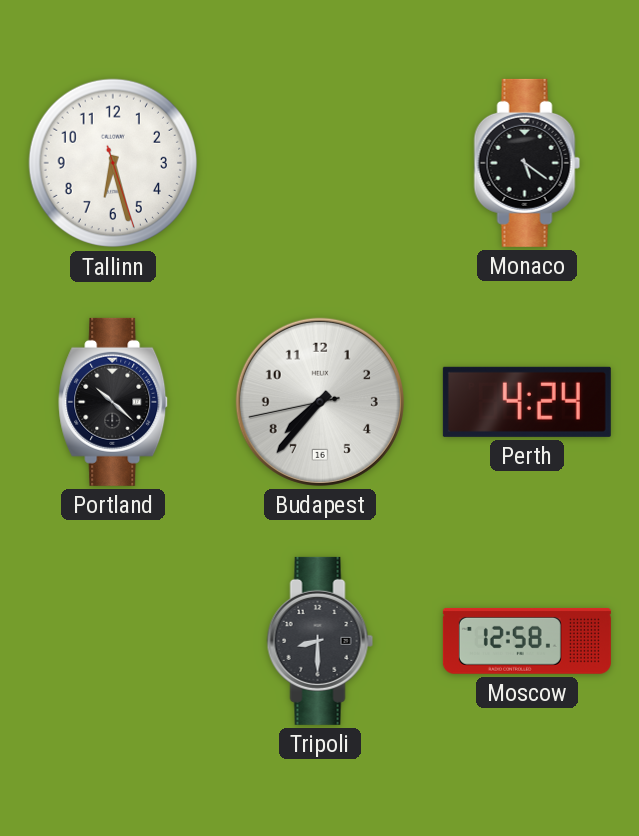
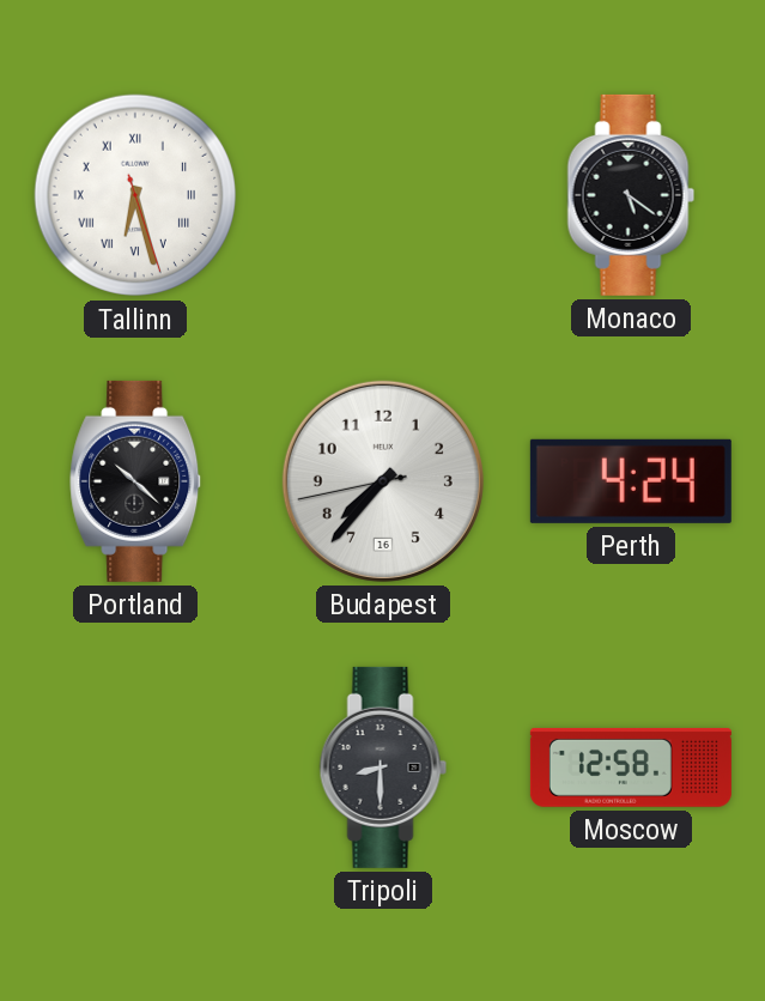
Tallinn numerals: Arabic -> Roman (135, 195)
